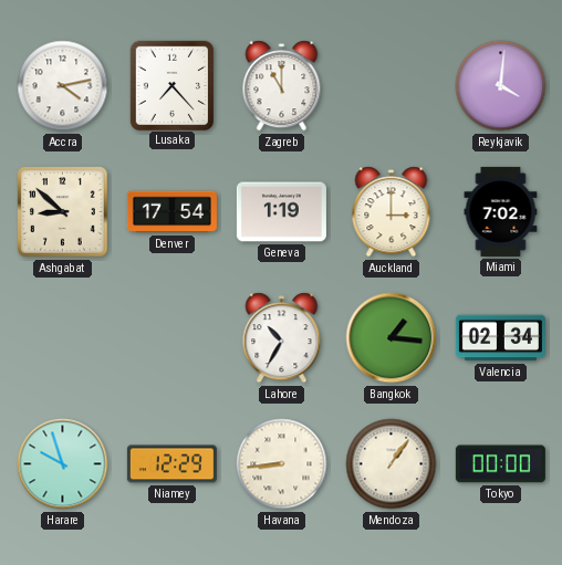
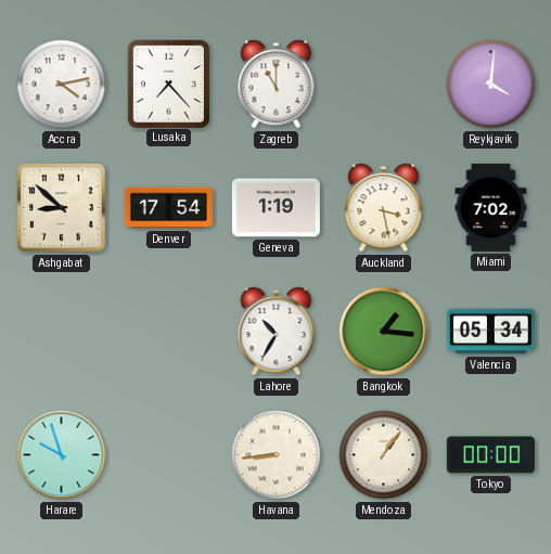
Auckland: 3:00 -> 3:28 (384, 208)
Valencia: 02:34 -> 05:34 (490, 332)
Niamey: 12:29 -> none (171, 464)
